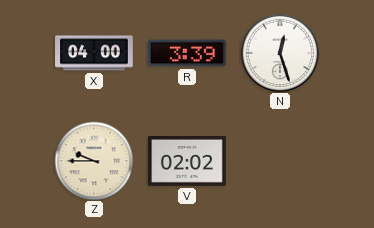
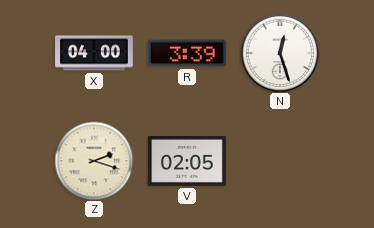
Z: 9:45 -> 2:18 (94, 161)
V: 02:02 -> 02:05 (187, 162)
